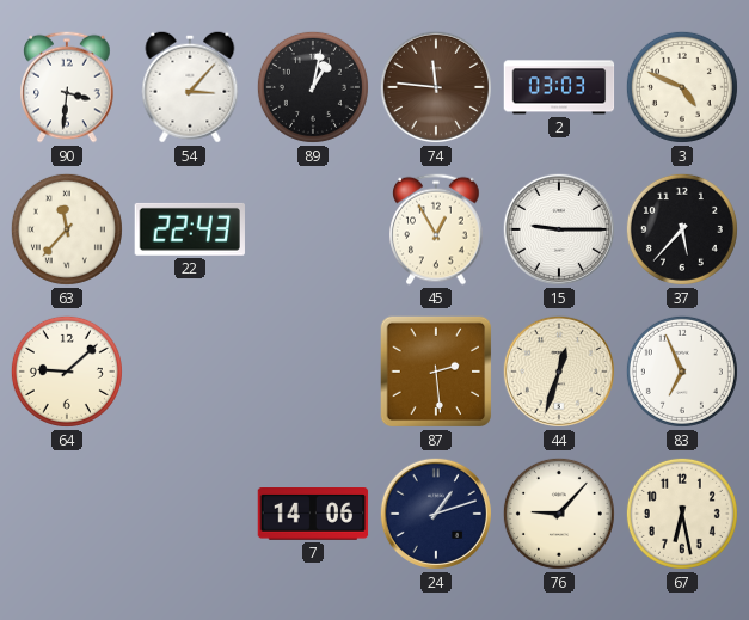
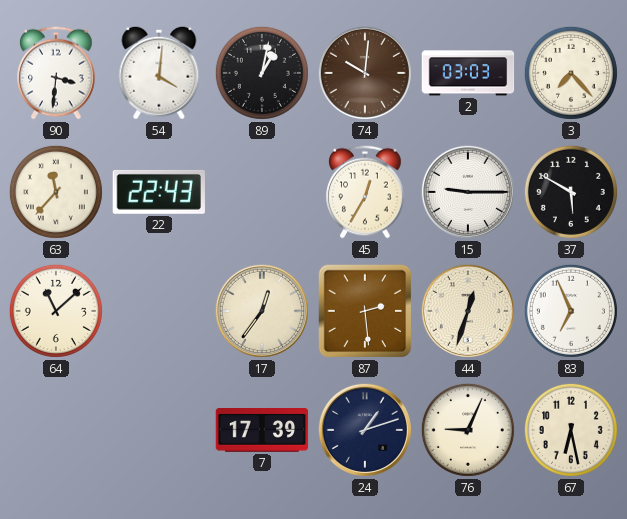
54: 3:07 -> 4:01 (159, 73)
74: 11:46 -> 10:01 (365, 73)
3: 4:49 -> 7:23 (571, 73)
45: 12:55 -> 12:35 (365, 192)
37: 5:37 -> 5:50 (571, 192)
64: 9:08 -> 11:08 (56, 311)
17: none -> 12:36 (262, 311)
7: 14:06 -> 17:39 (262, 431)
76: 9:07 -> 9:04 (468, 430)
